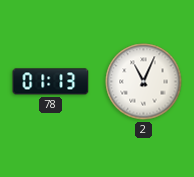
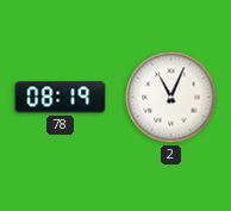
78: 01:13 -> 08:19 (61, 98)
